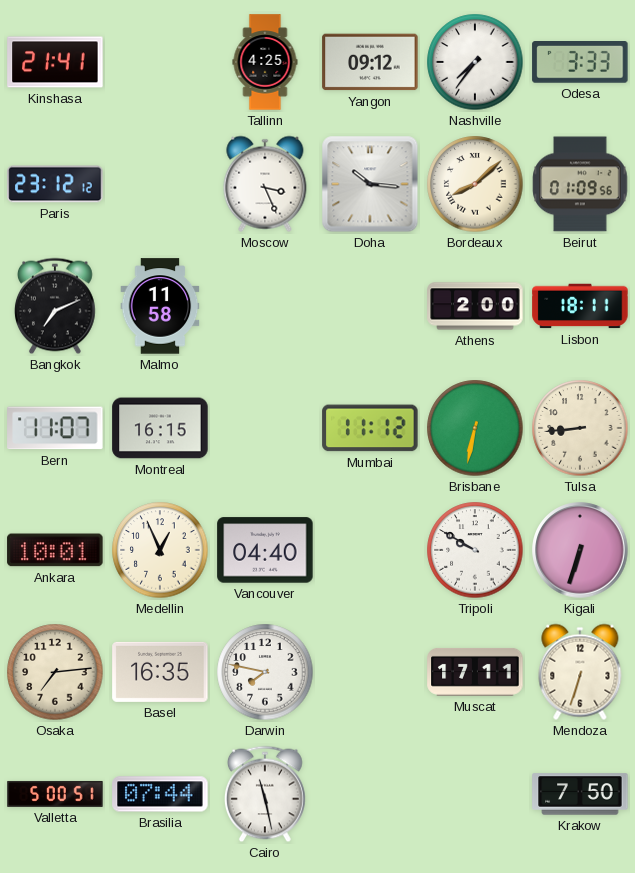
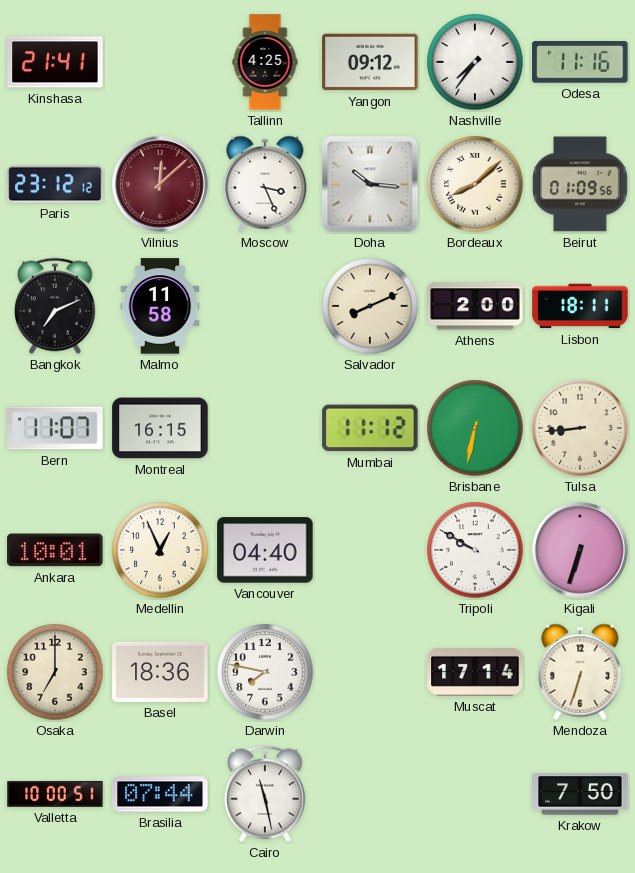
Odesa: 3:33 -> 11:16 (580, 63)
Vilnius: none -> 12:08 (160, 184)
Salvador: none -> 8:11 (370, 306)
Osaka: 7:14 -> 7:00 (55, 672)
Basel: 16:35 -> 18:36 (160, 672)
Muscat: 17:11 -> 17:14 (475, 672)
Valletta: 5:00 -> 10:00 (55, 794)
